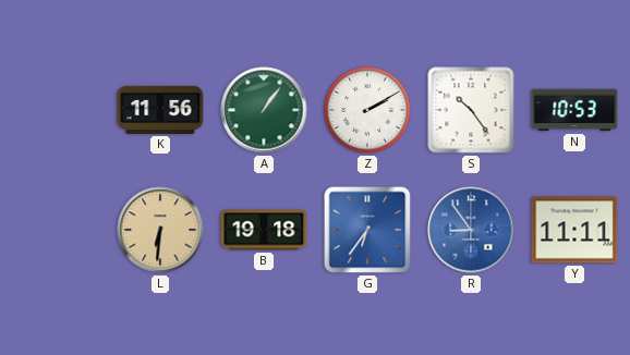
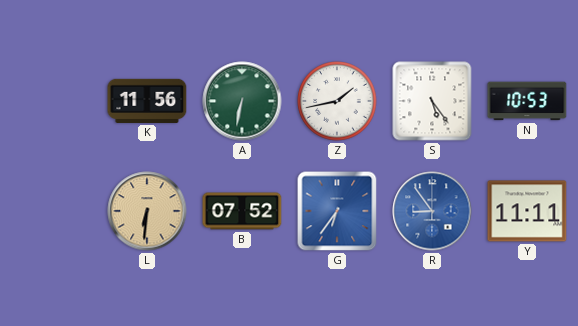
A: 1:06 -> 6:32 (242, 101)
Z: 2:10 -> 1:43 (337, 101)
S: 10:24 -> 5:24 (432, 101)
B: 19:18 -> 07:52 (242, 211)
